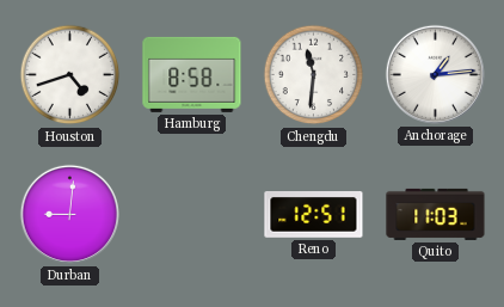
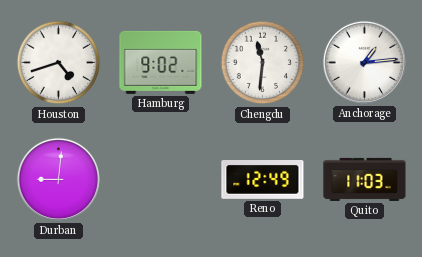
Hamburg: 8:58 -> 9:02 (161, 62)
Reno: 12:51 -> 12:49 (263, 180)
